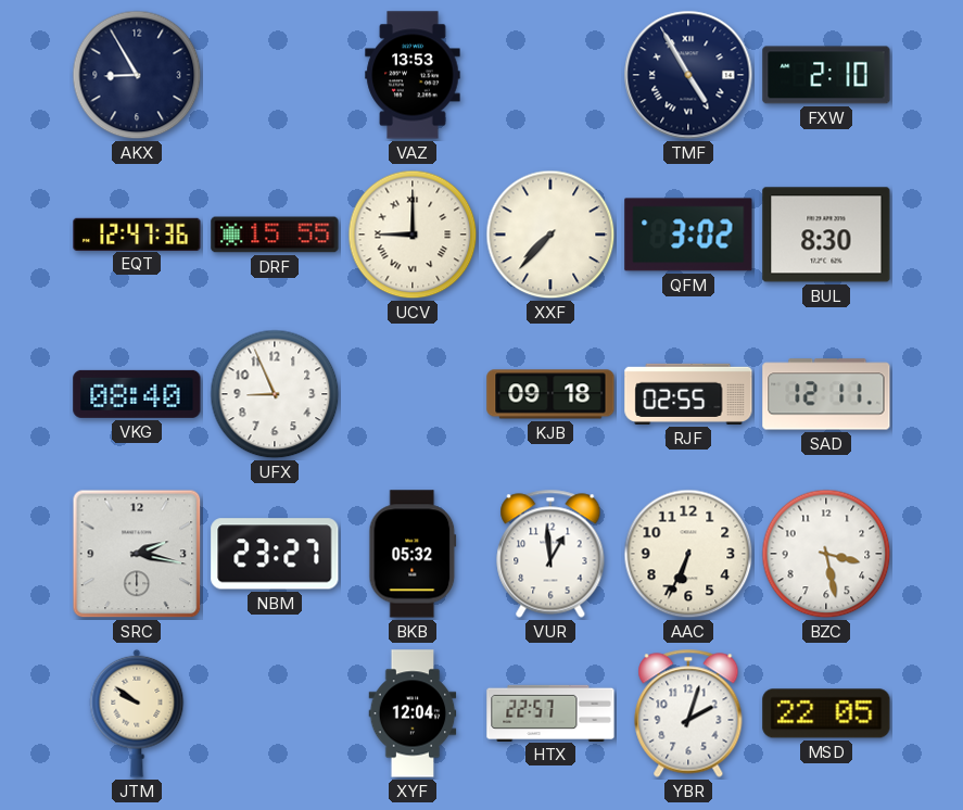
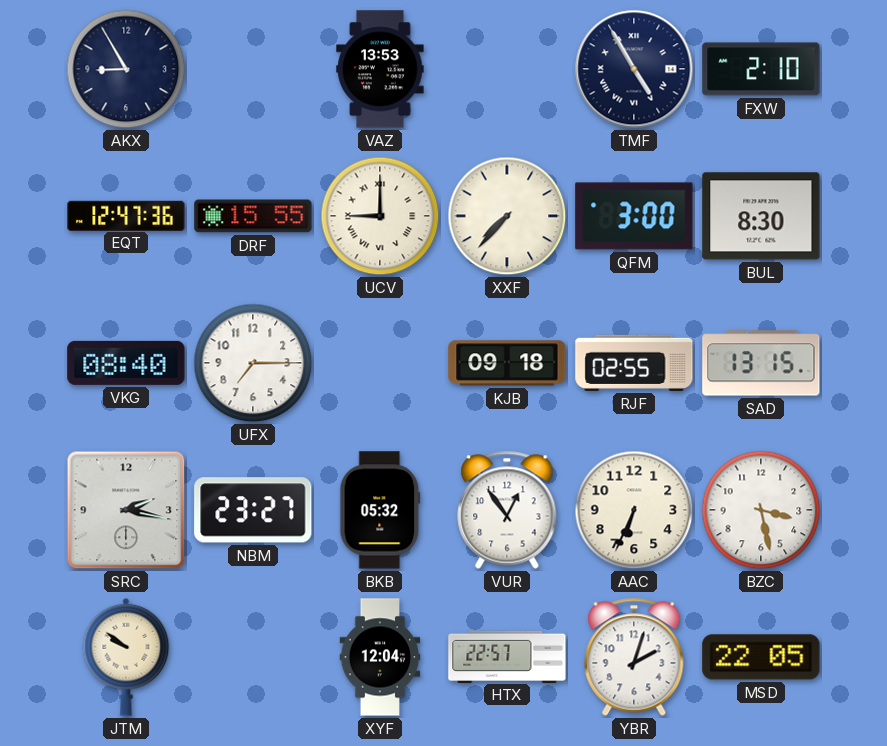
QFM: 3:02 -> 3:00 (634, 216)
UFX: 8:56 -> 7:15 (253, 363)
SAD: 12:11 -> 13:15 (761, 363)
VUR: 12:59 -> 12:54 (507, 510)
